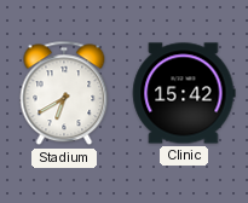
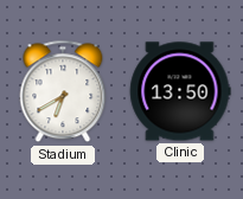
Clinic: 15:42 -> 13:50 (180, 91)
